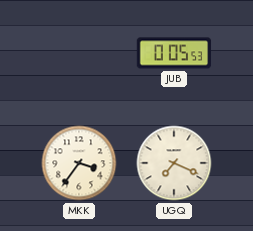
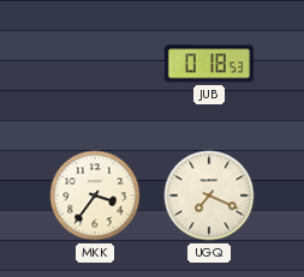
JUB: 0:05 -> 0:18 (209, 64)
